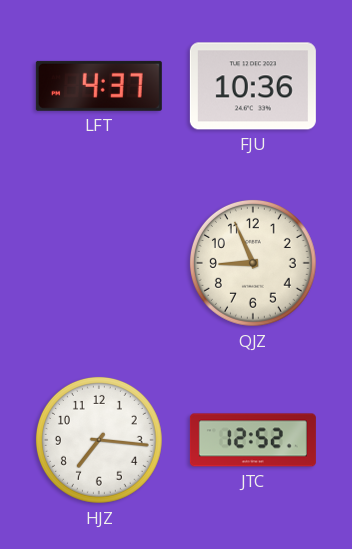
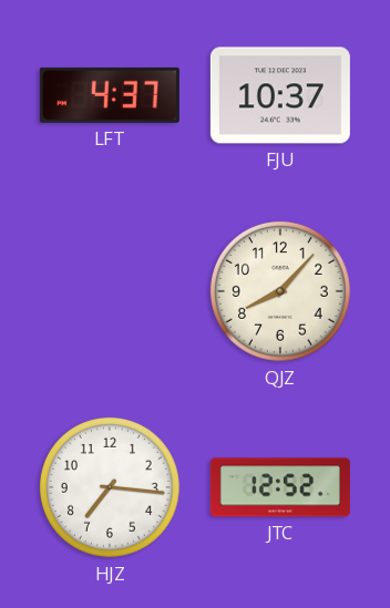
FJU: 10:36 -> 10:37 (280, 95)
QJZ: 8:56 -> 8:07 (280, 291)
